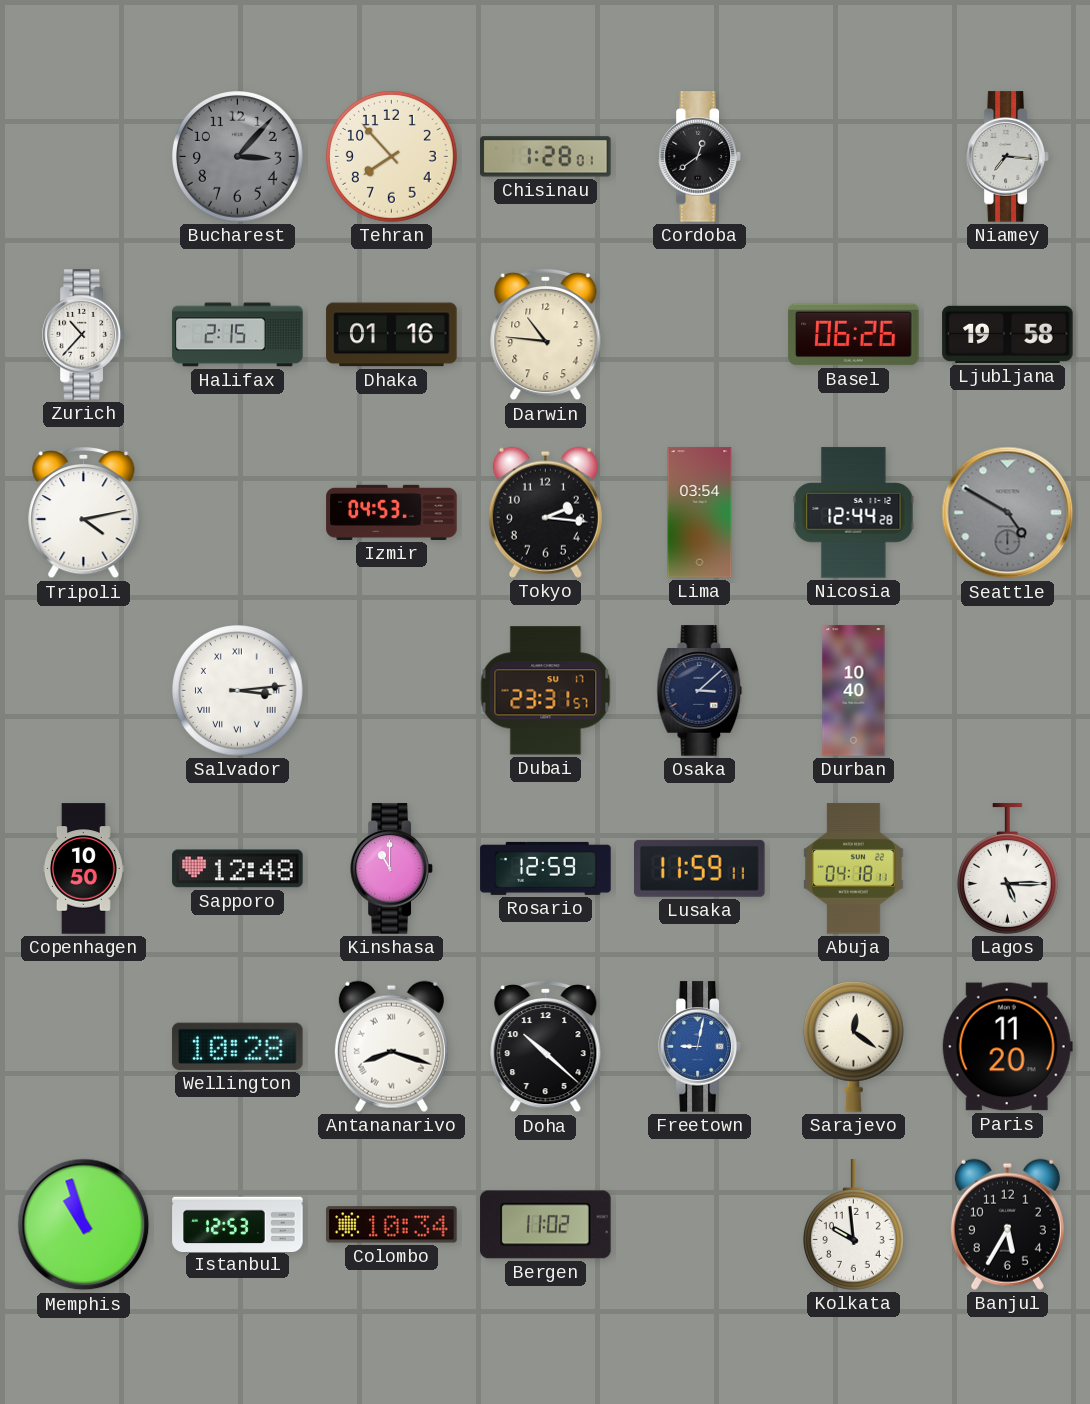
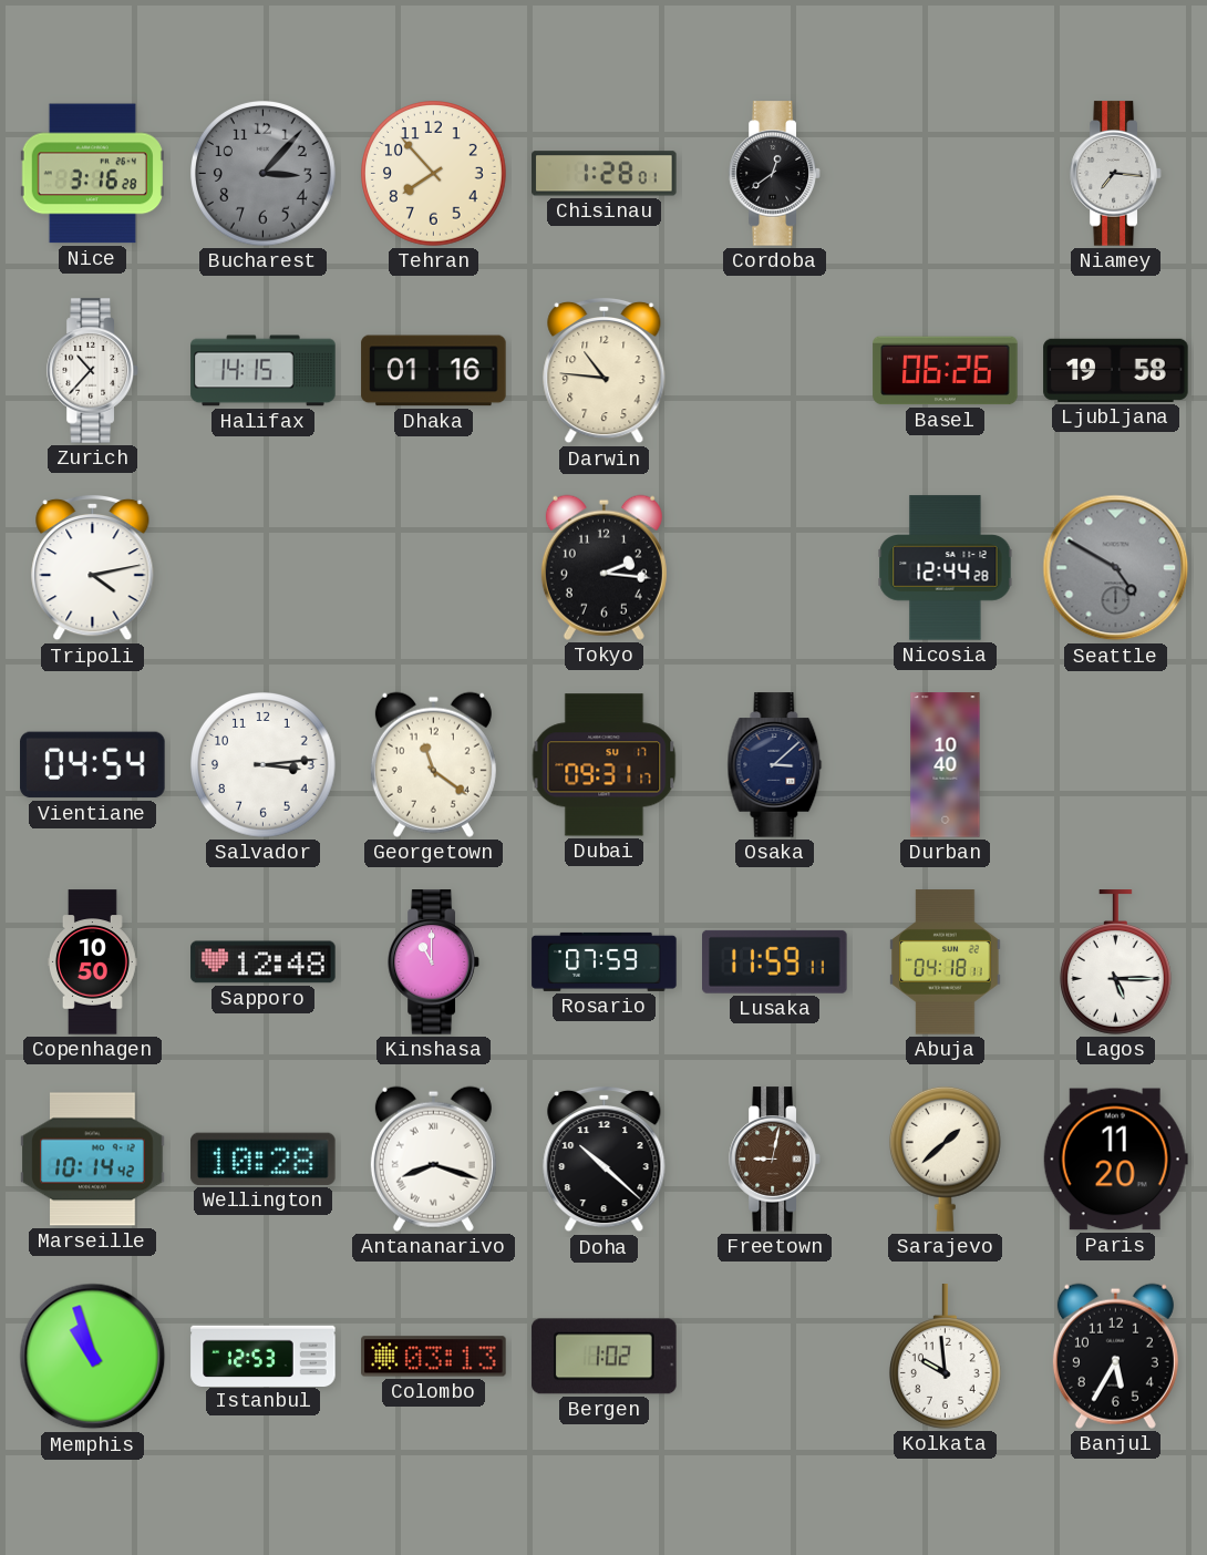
Nice: none -> 3:16 (92, 174)
Halifax: 2:15 -> 14:15 (264, 371)
Izmir: 04:53 -> none (392, 512)
Lima: 03:54 -> none (700, 513)
Vientiane: none -> 04:54 (93, 765)
Salvador numerals: Roman -> Arabic (264, 765)
Georgetown: none -> 11:21 (433, 764)
Dubai: 23:31 -> 09:31 (605, 765)
Rosario: 12:59 -> 07:59 (605, 961)
Marseille: none -> 10:14 (93, 1160)
Freetown dial: blue -> brown (775, 1160)
Sarajevo: 12:21 -> 1:38 (945, 1158)
Colombo: 10:34 -> 03:13 (434, 1357)
Bergen: 11:02 -> 1:02 (605, 1357)
